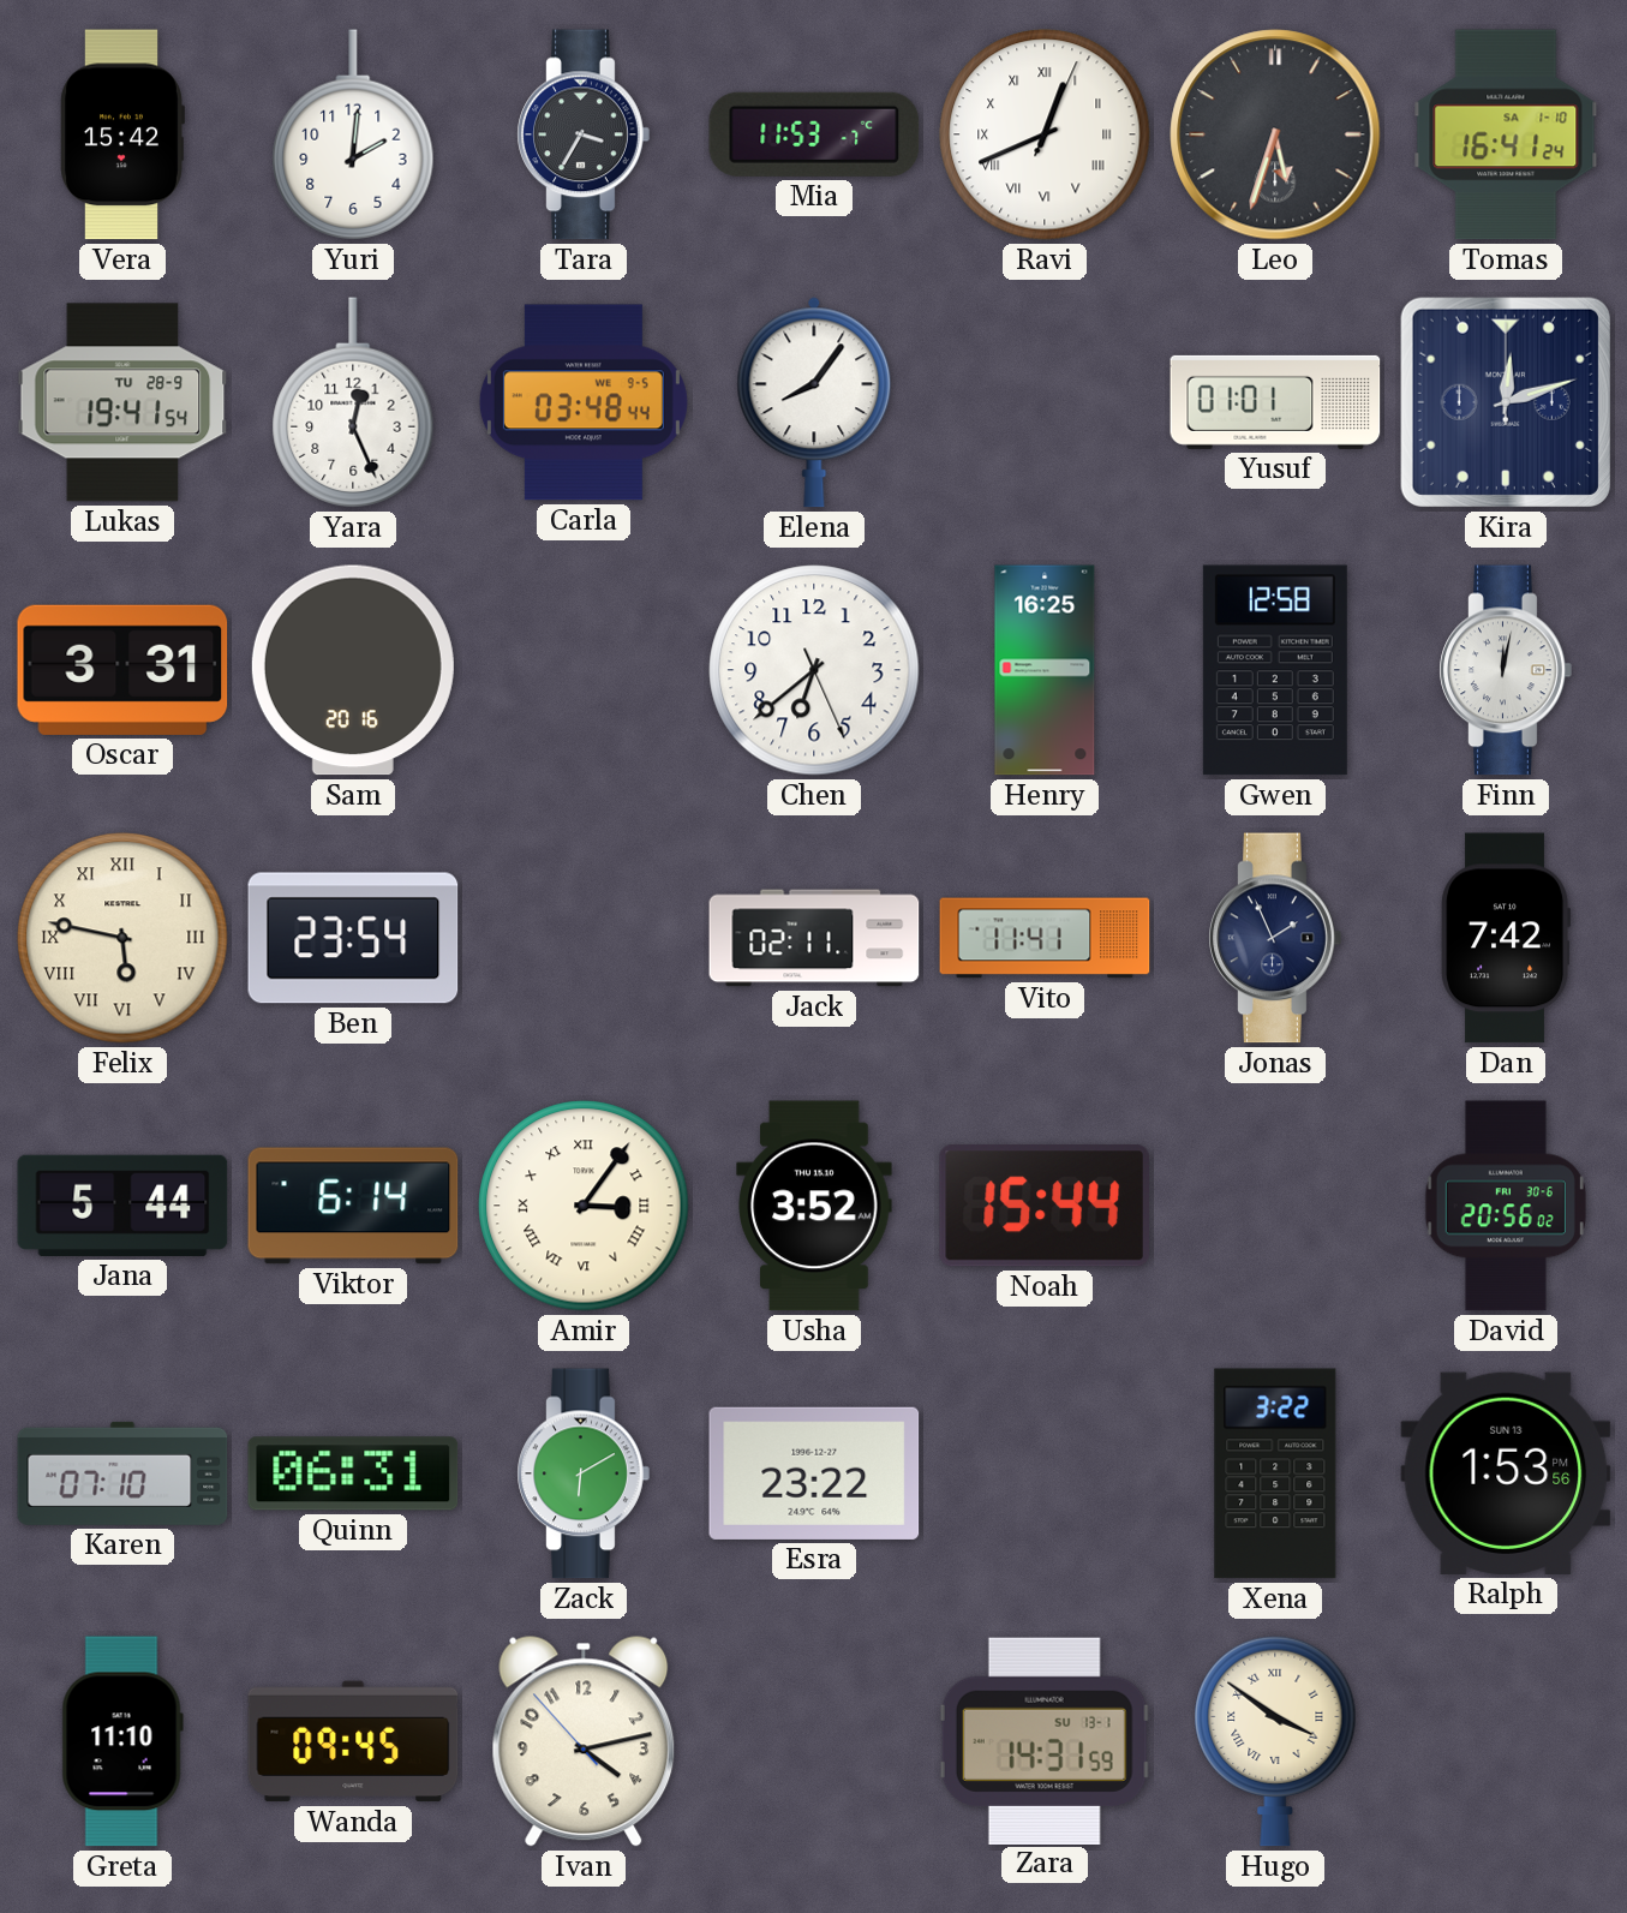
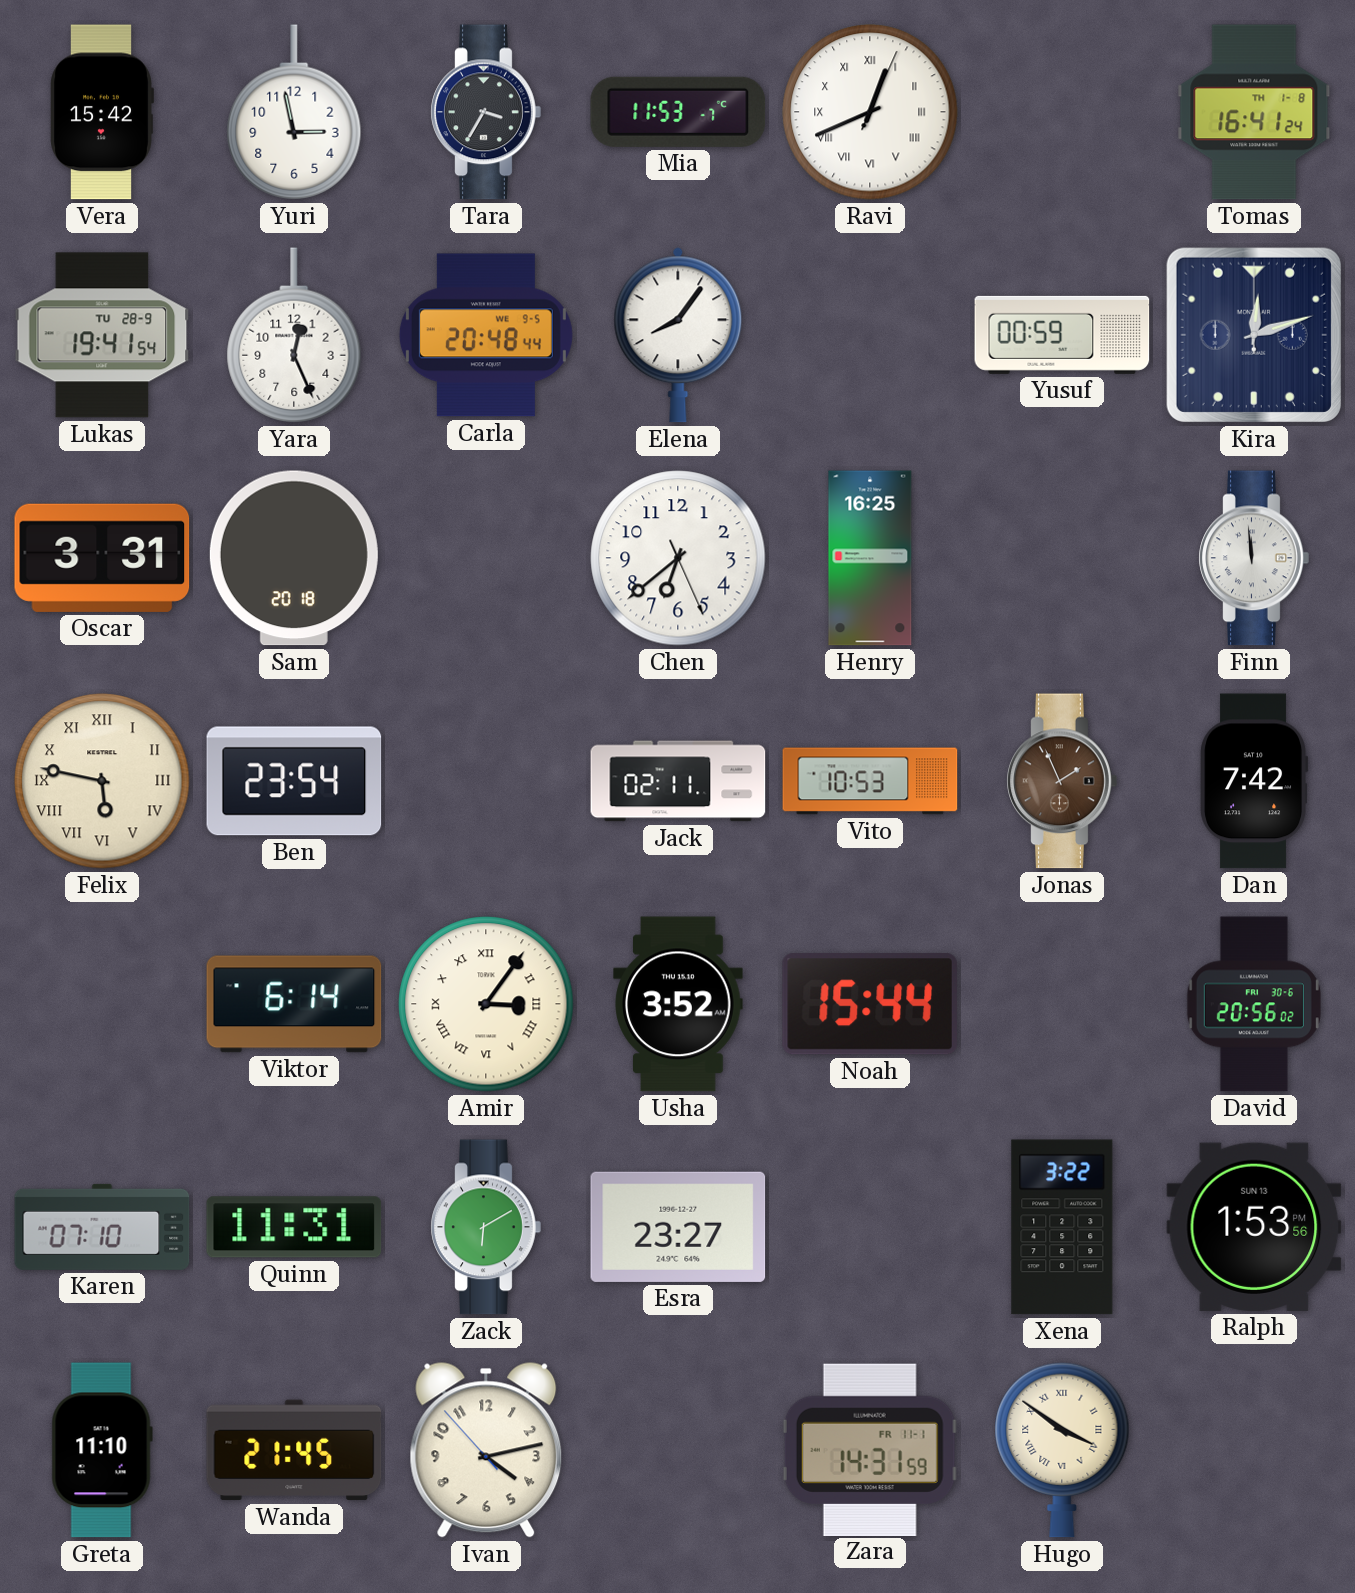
Yuri: 2:01 -> 2:58 (294, 112)
Leo: 5:33 -> none (1275, 134)
Tomas date: SA 1-10 -> TH 1-8 (1254, 112)
Carla: 03:48 -> 20:48 (486, 335)
Yusuf: 01:01 -> 00:59 (1062, 335)
Sam: 20:16 -> 20:18 (294, 558)
Gwen: 12:58 -> none (1275, 670)
Finn: 12:02 -> 11:59 (1254, 558)
Vito: 11:41 -> 10:53 (870, 781)
Jonas dial: navy -> brown (1062, 781)
Jana: 5:44 -> none (122, 1206)
Quinn: 06:31 -> 11:31 (294, 1227)
Esra: 23:22 -> 23:27 (678, 1227)
Wanda: 09:45 -> 21:45 (294, 1450)
Zara date: SU 13-1 -> FR 11-1 (870, 1449)
